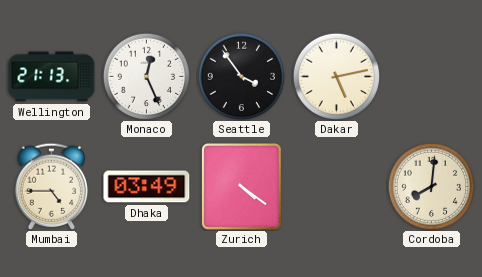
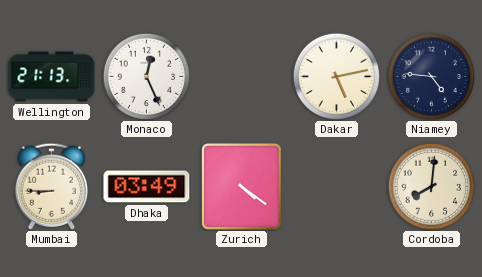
Seattle: 3:54 -> none (241, 76)
Niamey: none -> 4:46 (431, 76)
Mumbai: 4:45 -> 8:45 (51, 186)
